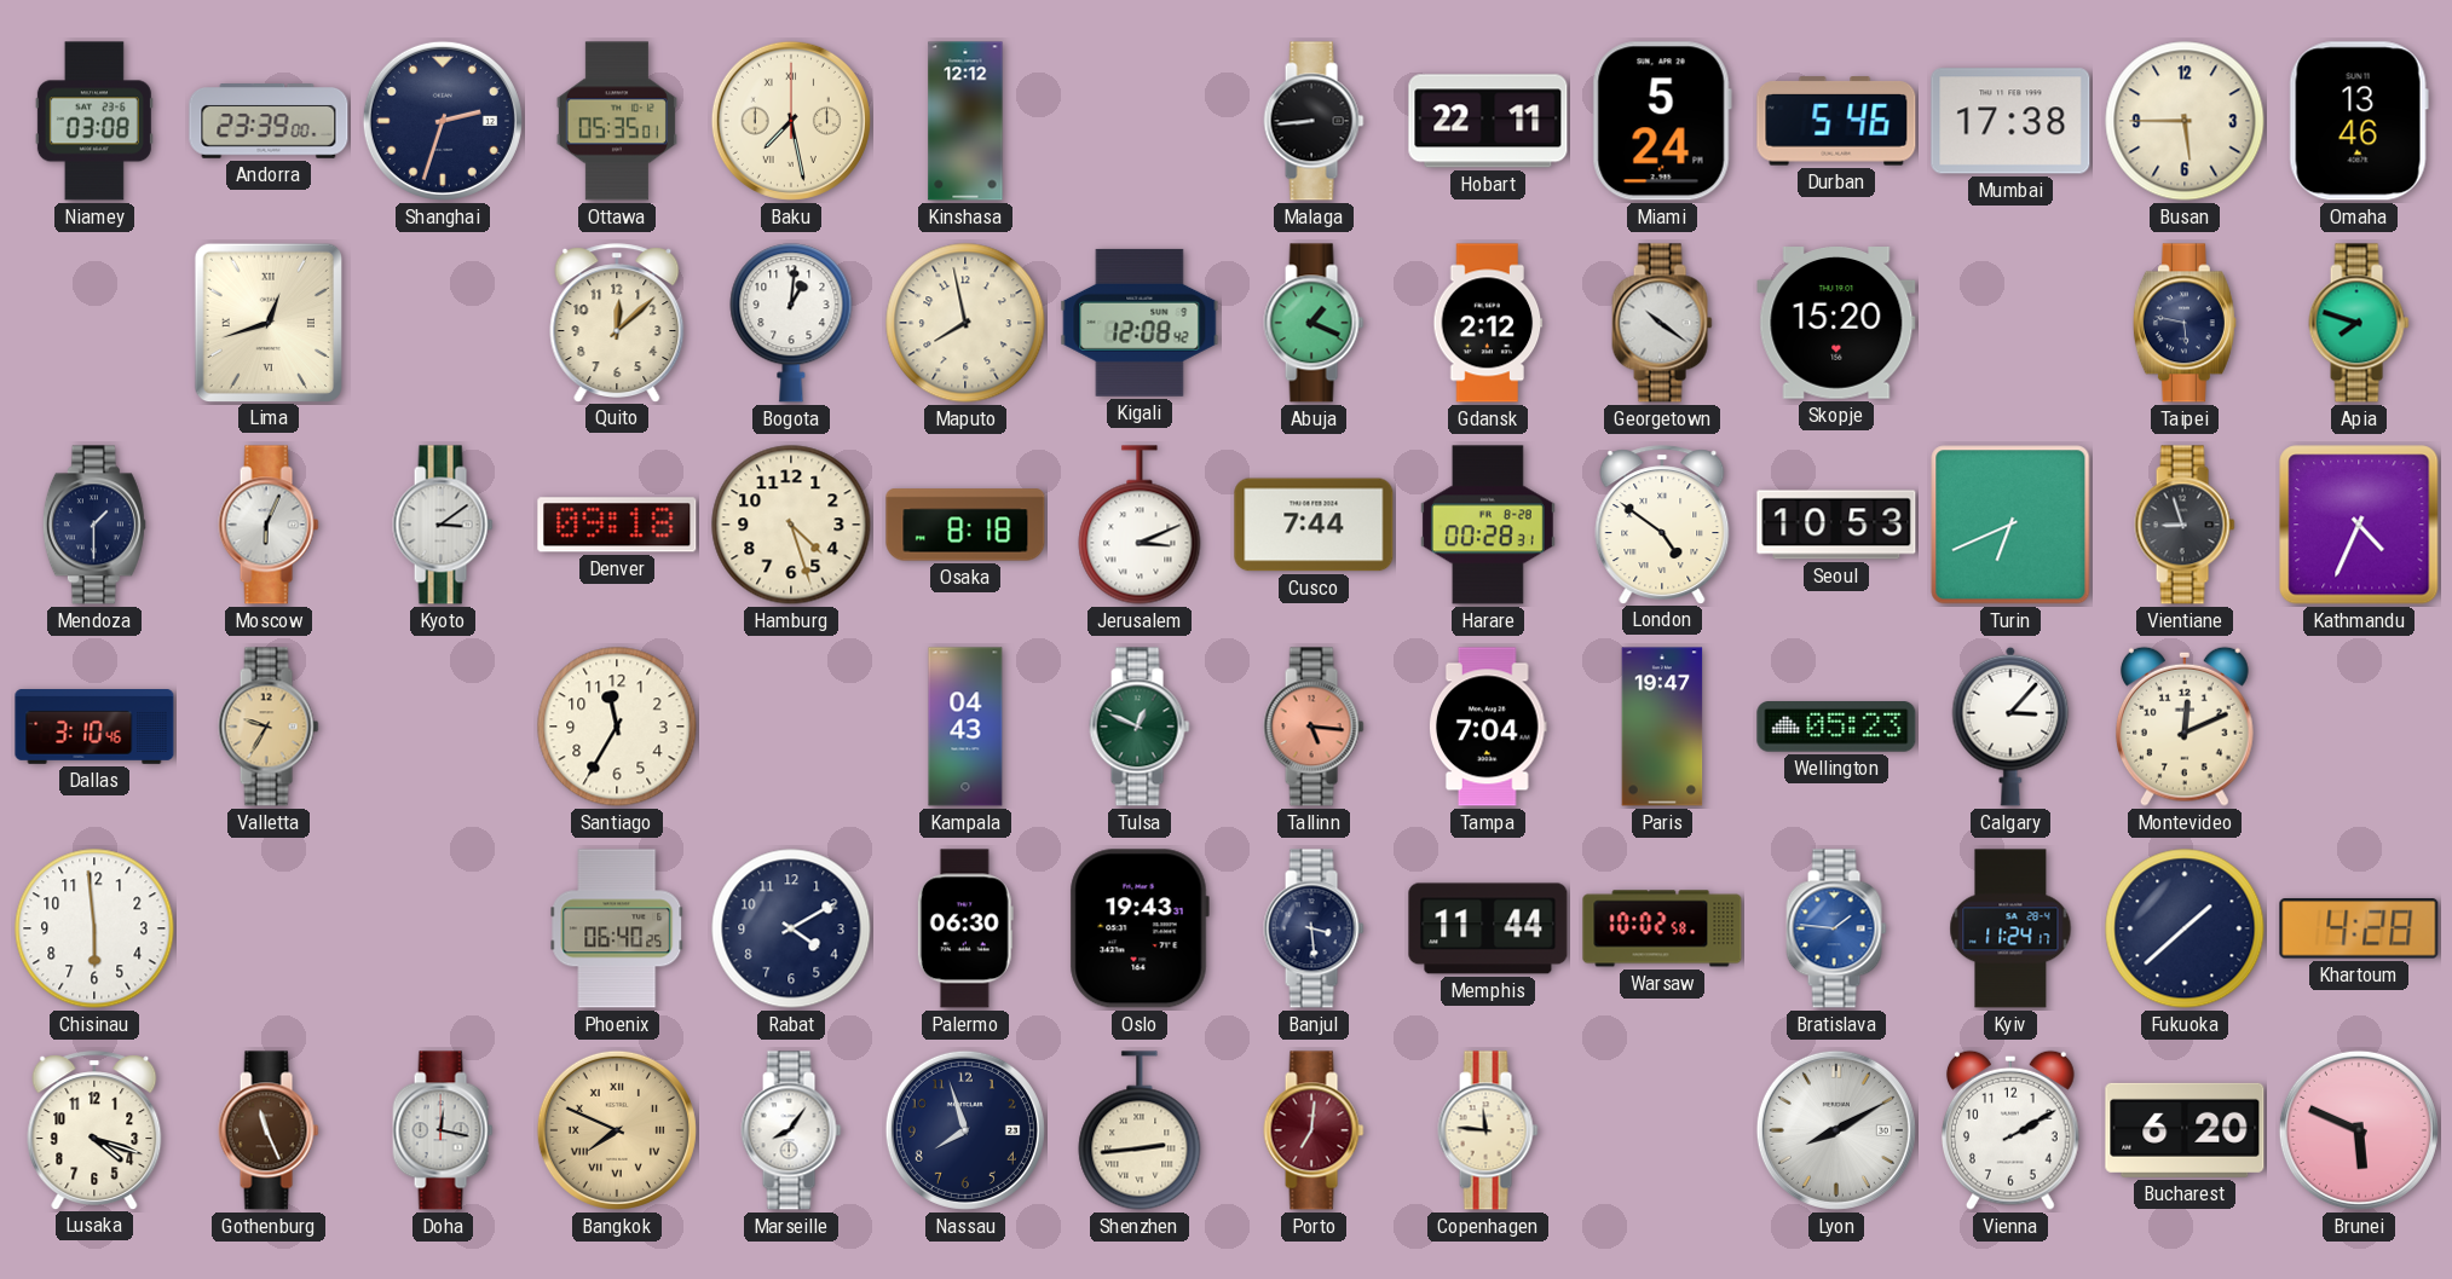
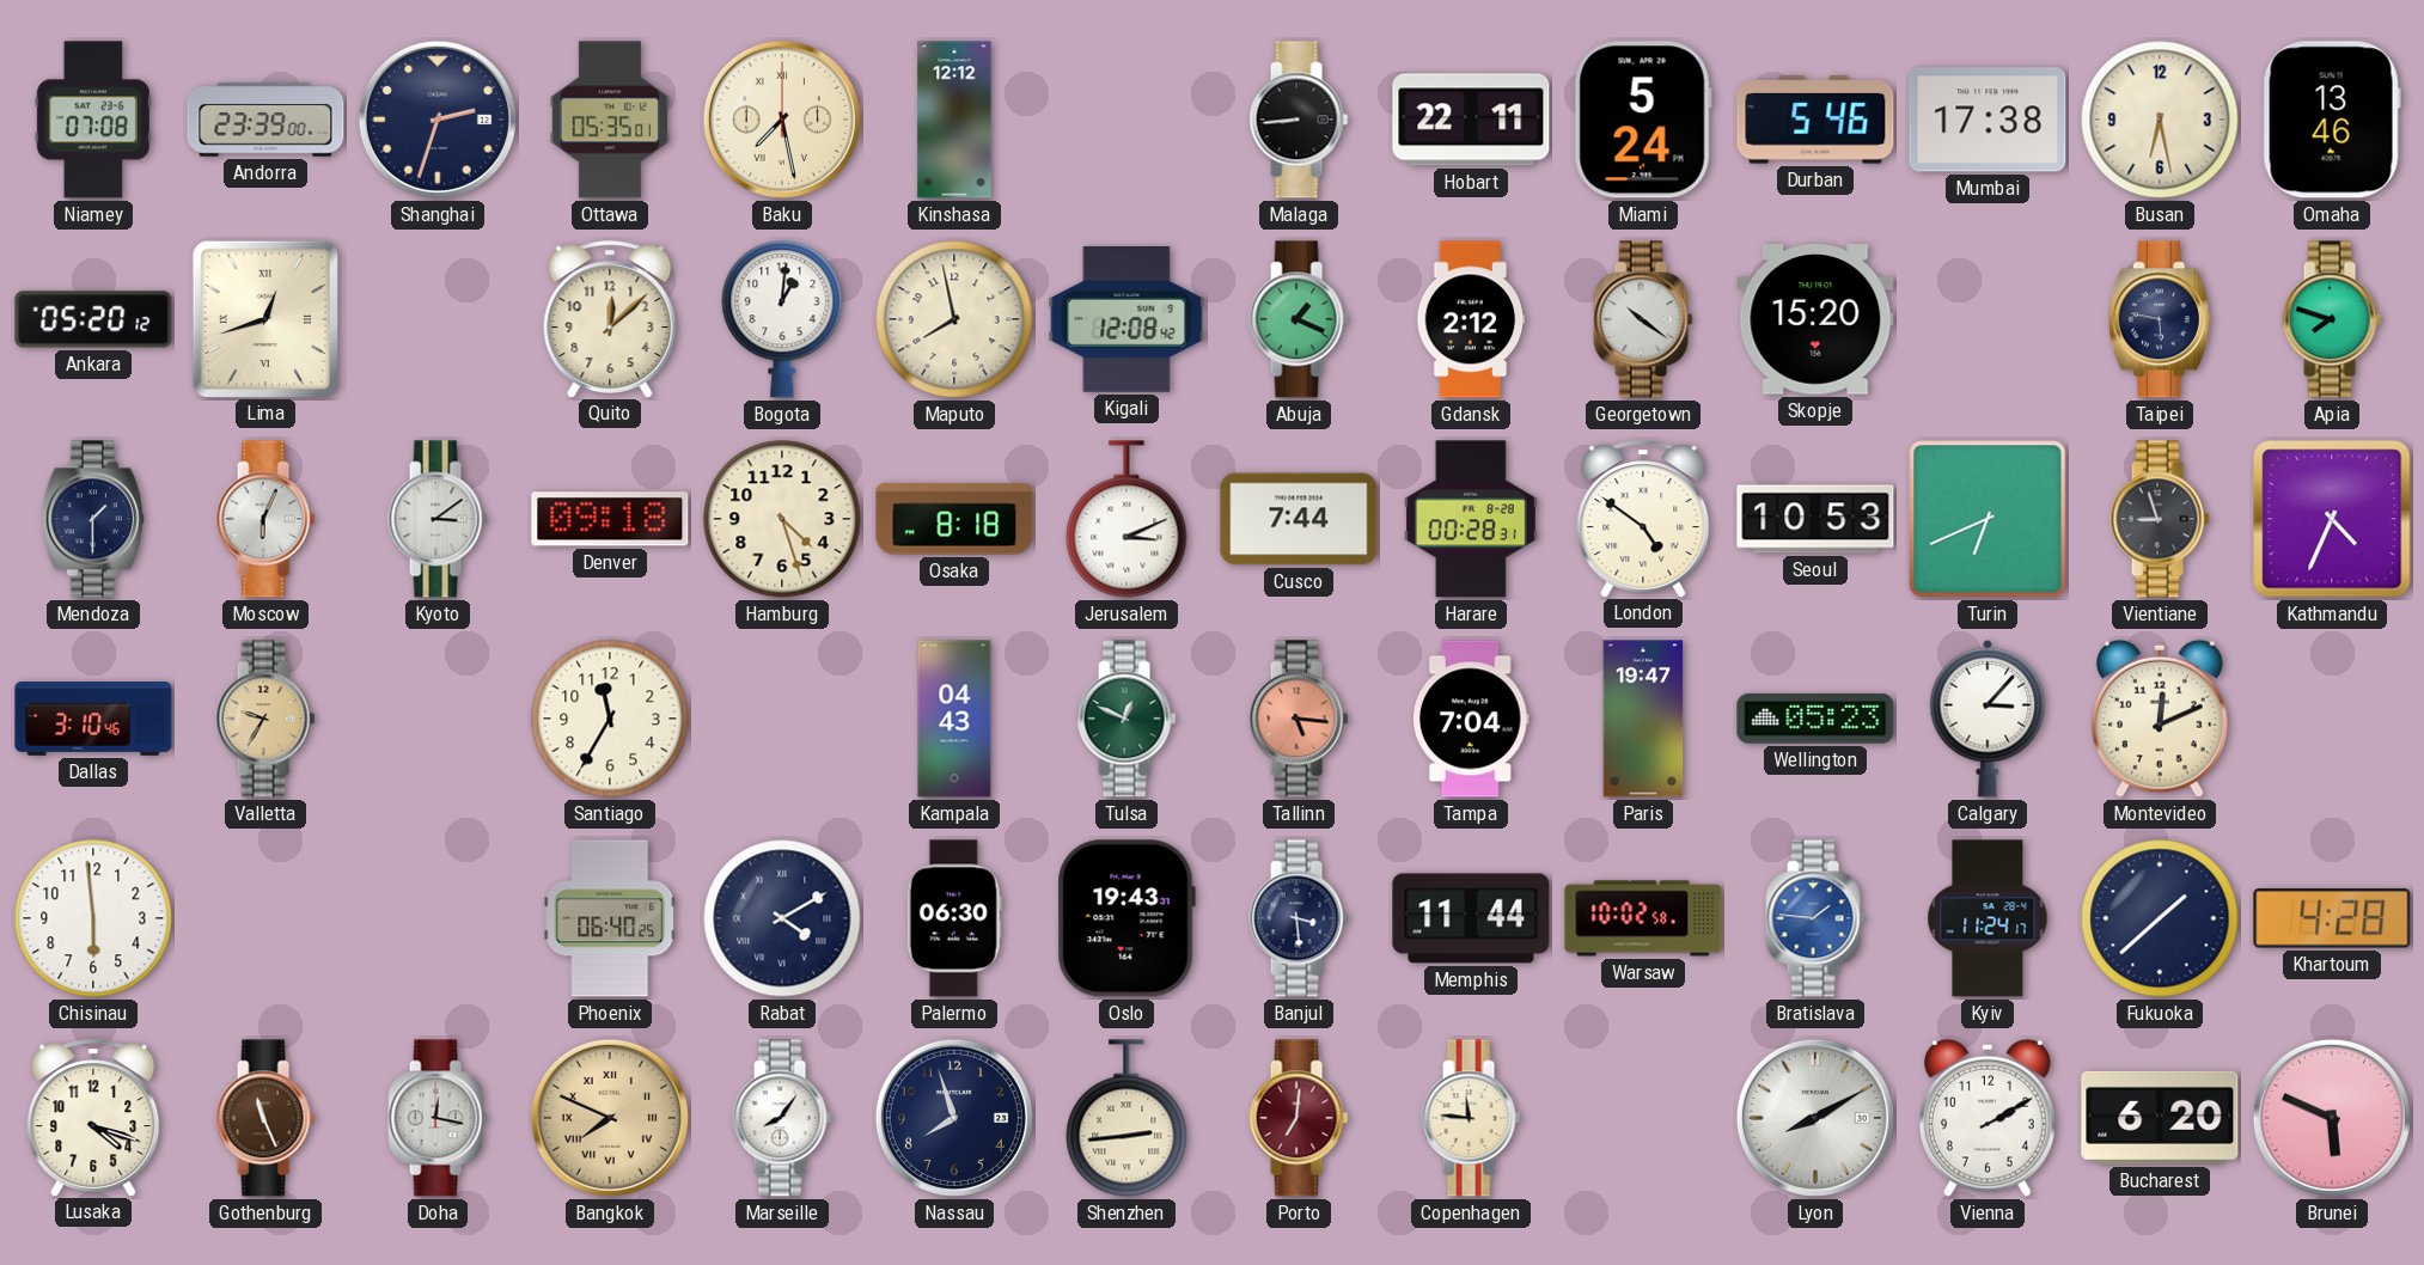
Niamey: 03:08 -> 07:08 (93, 120)
Busan: 5:45 -> 6:28 (2160, 120)
Ankara: none -> 05:20 (93, 319)
Rabat numerals: Arabic -> Roman (782, 918)
